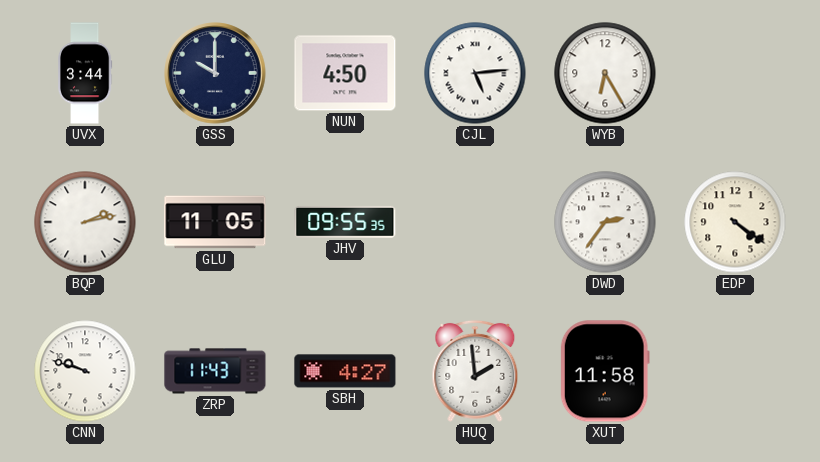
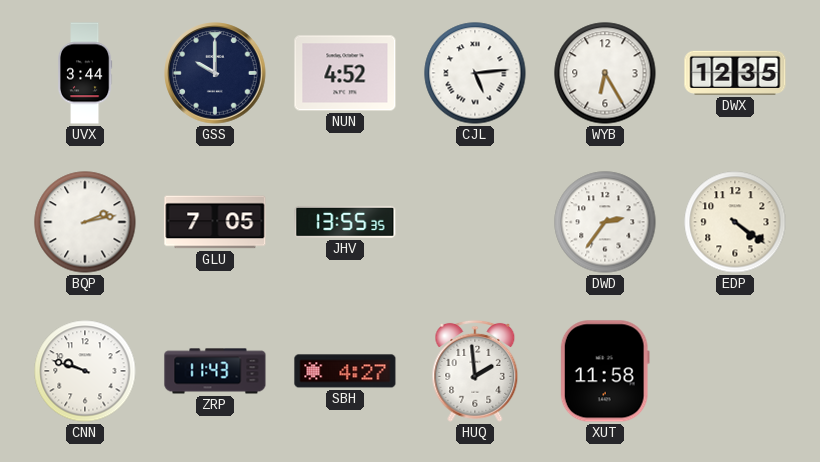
NUN: 4:50 -> 4:52 (345, 73)
DWX: none -> 12:35 (735, 73)
GLU: 11:05 -> 7:05 (215, 222)
JHV: 09:55 -> 13:55 (345, 222)
